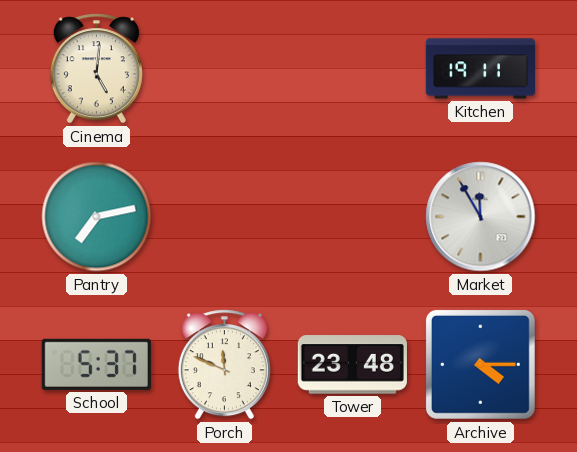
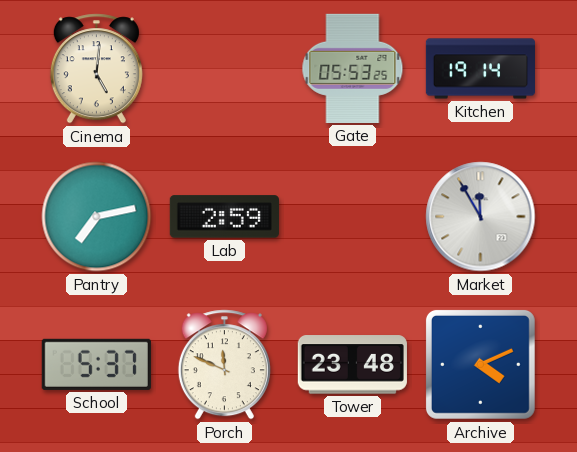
Gate: none -> 05:53 (353, 68)
Kitchen: 19:11 -> 19:14 (480, 69)
Lab: none -> 2:59 (224, 217)
Archive: 4:15 -> 4:11 (480, 364)
